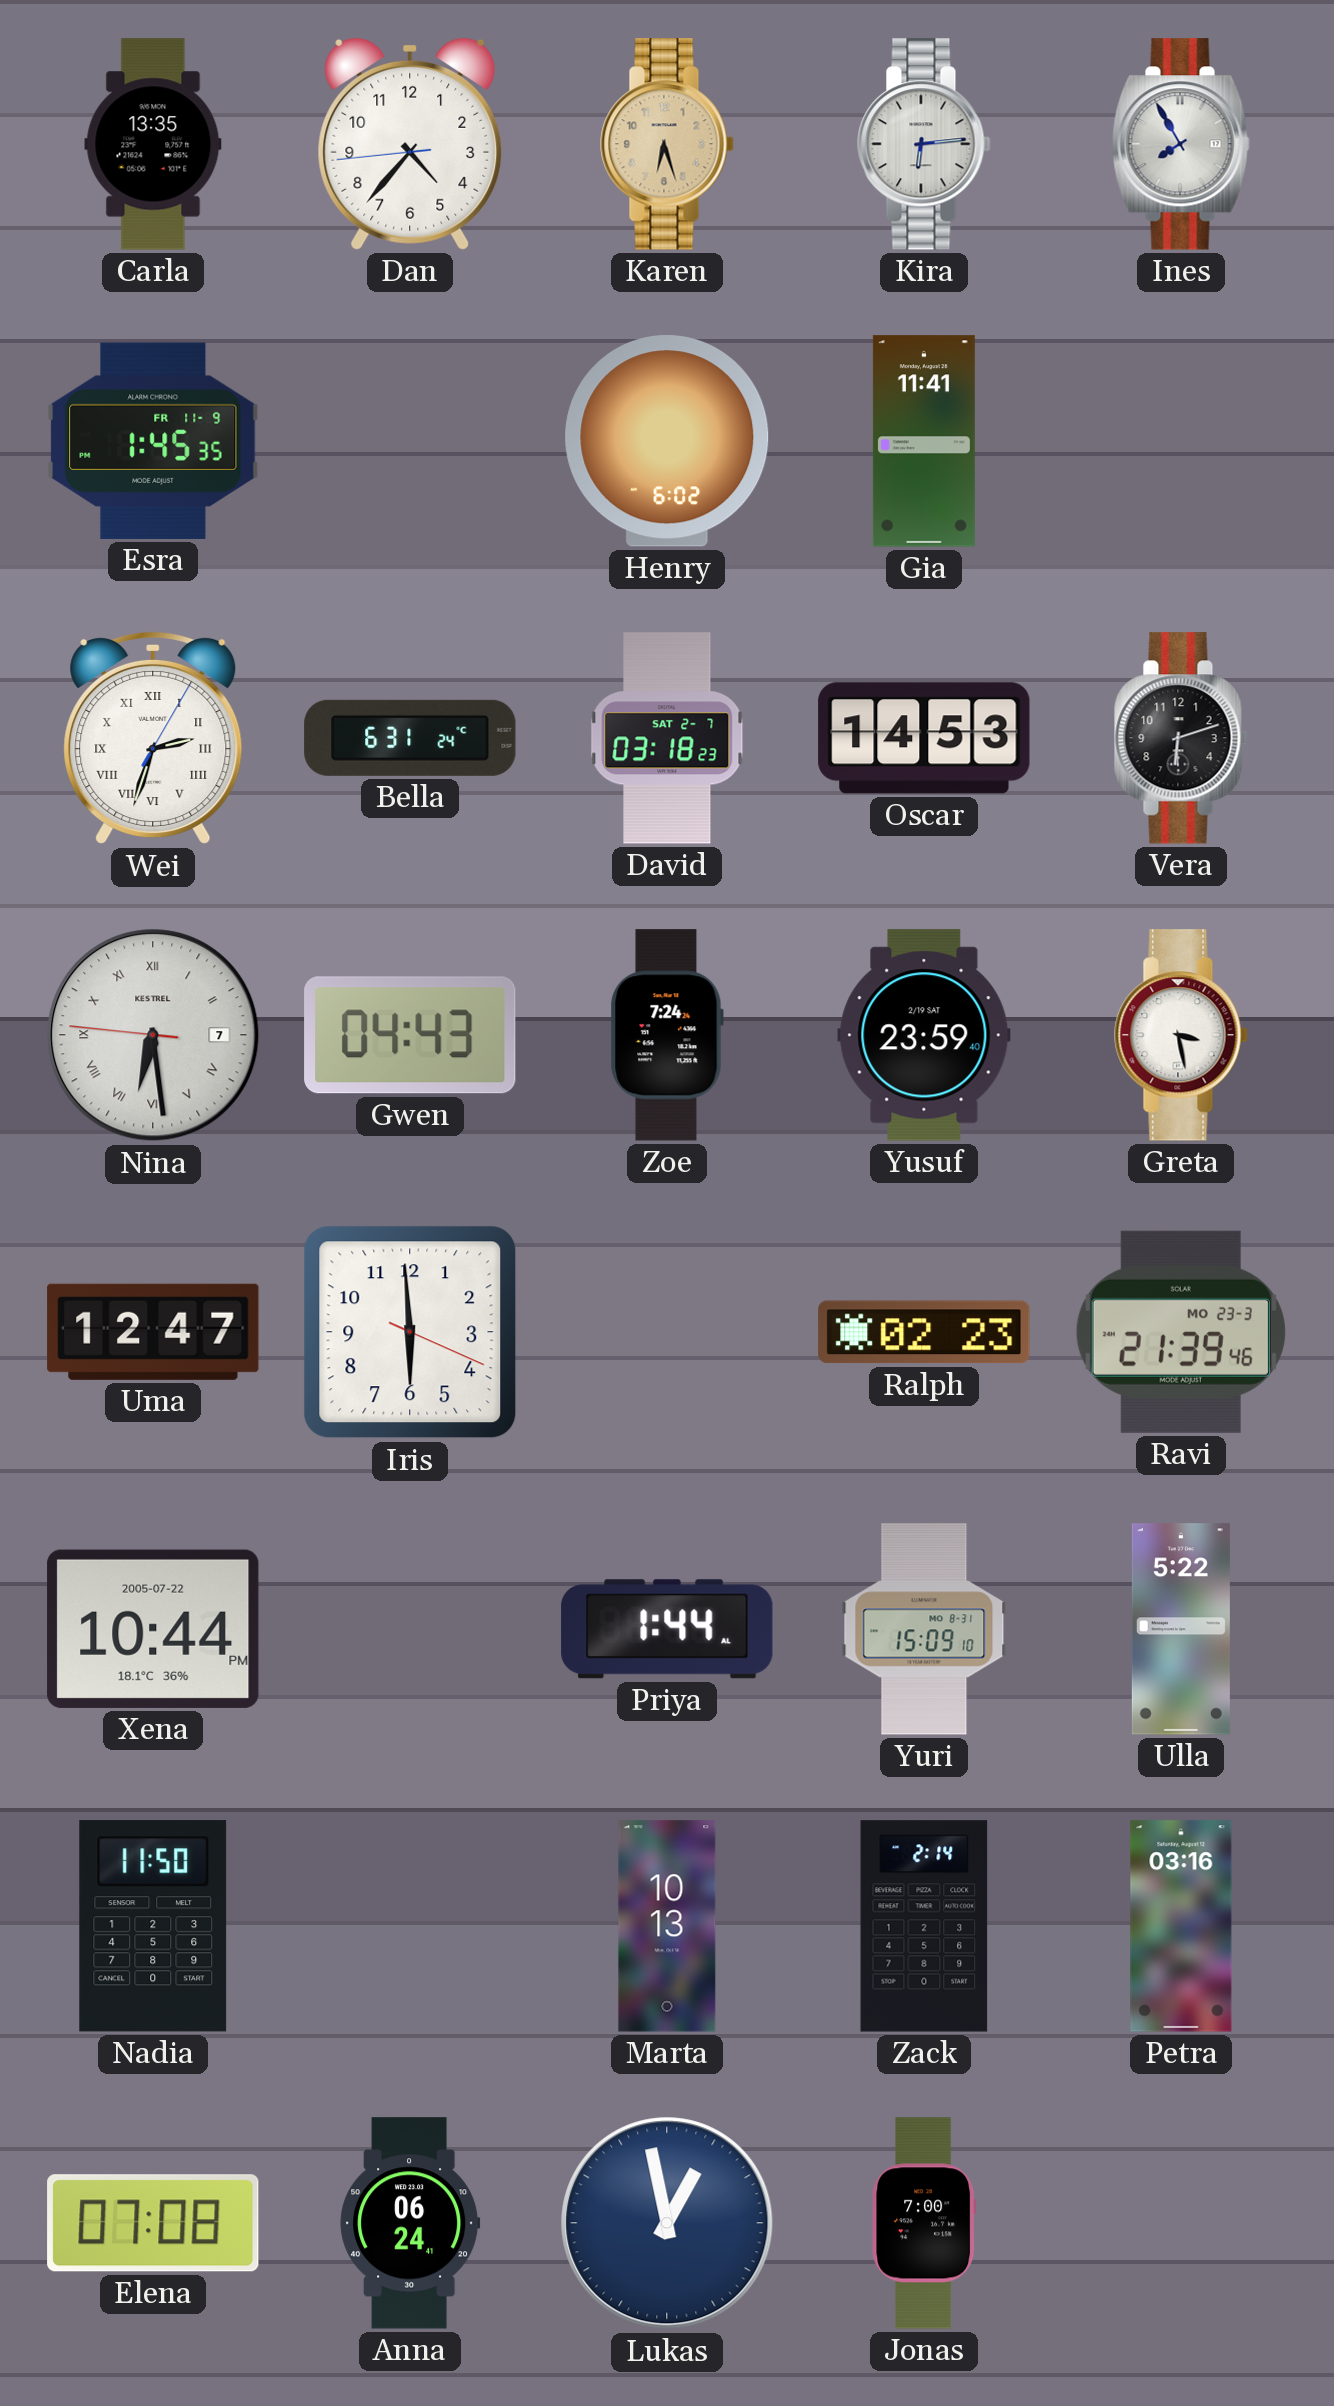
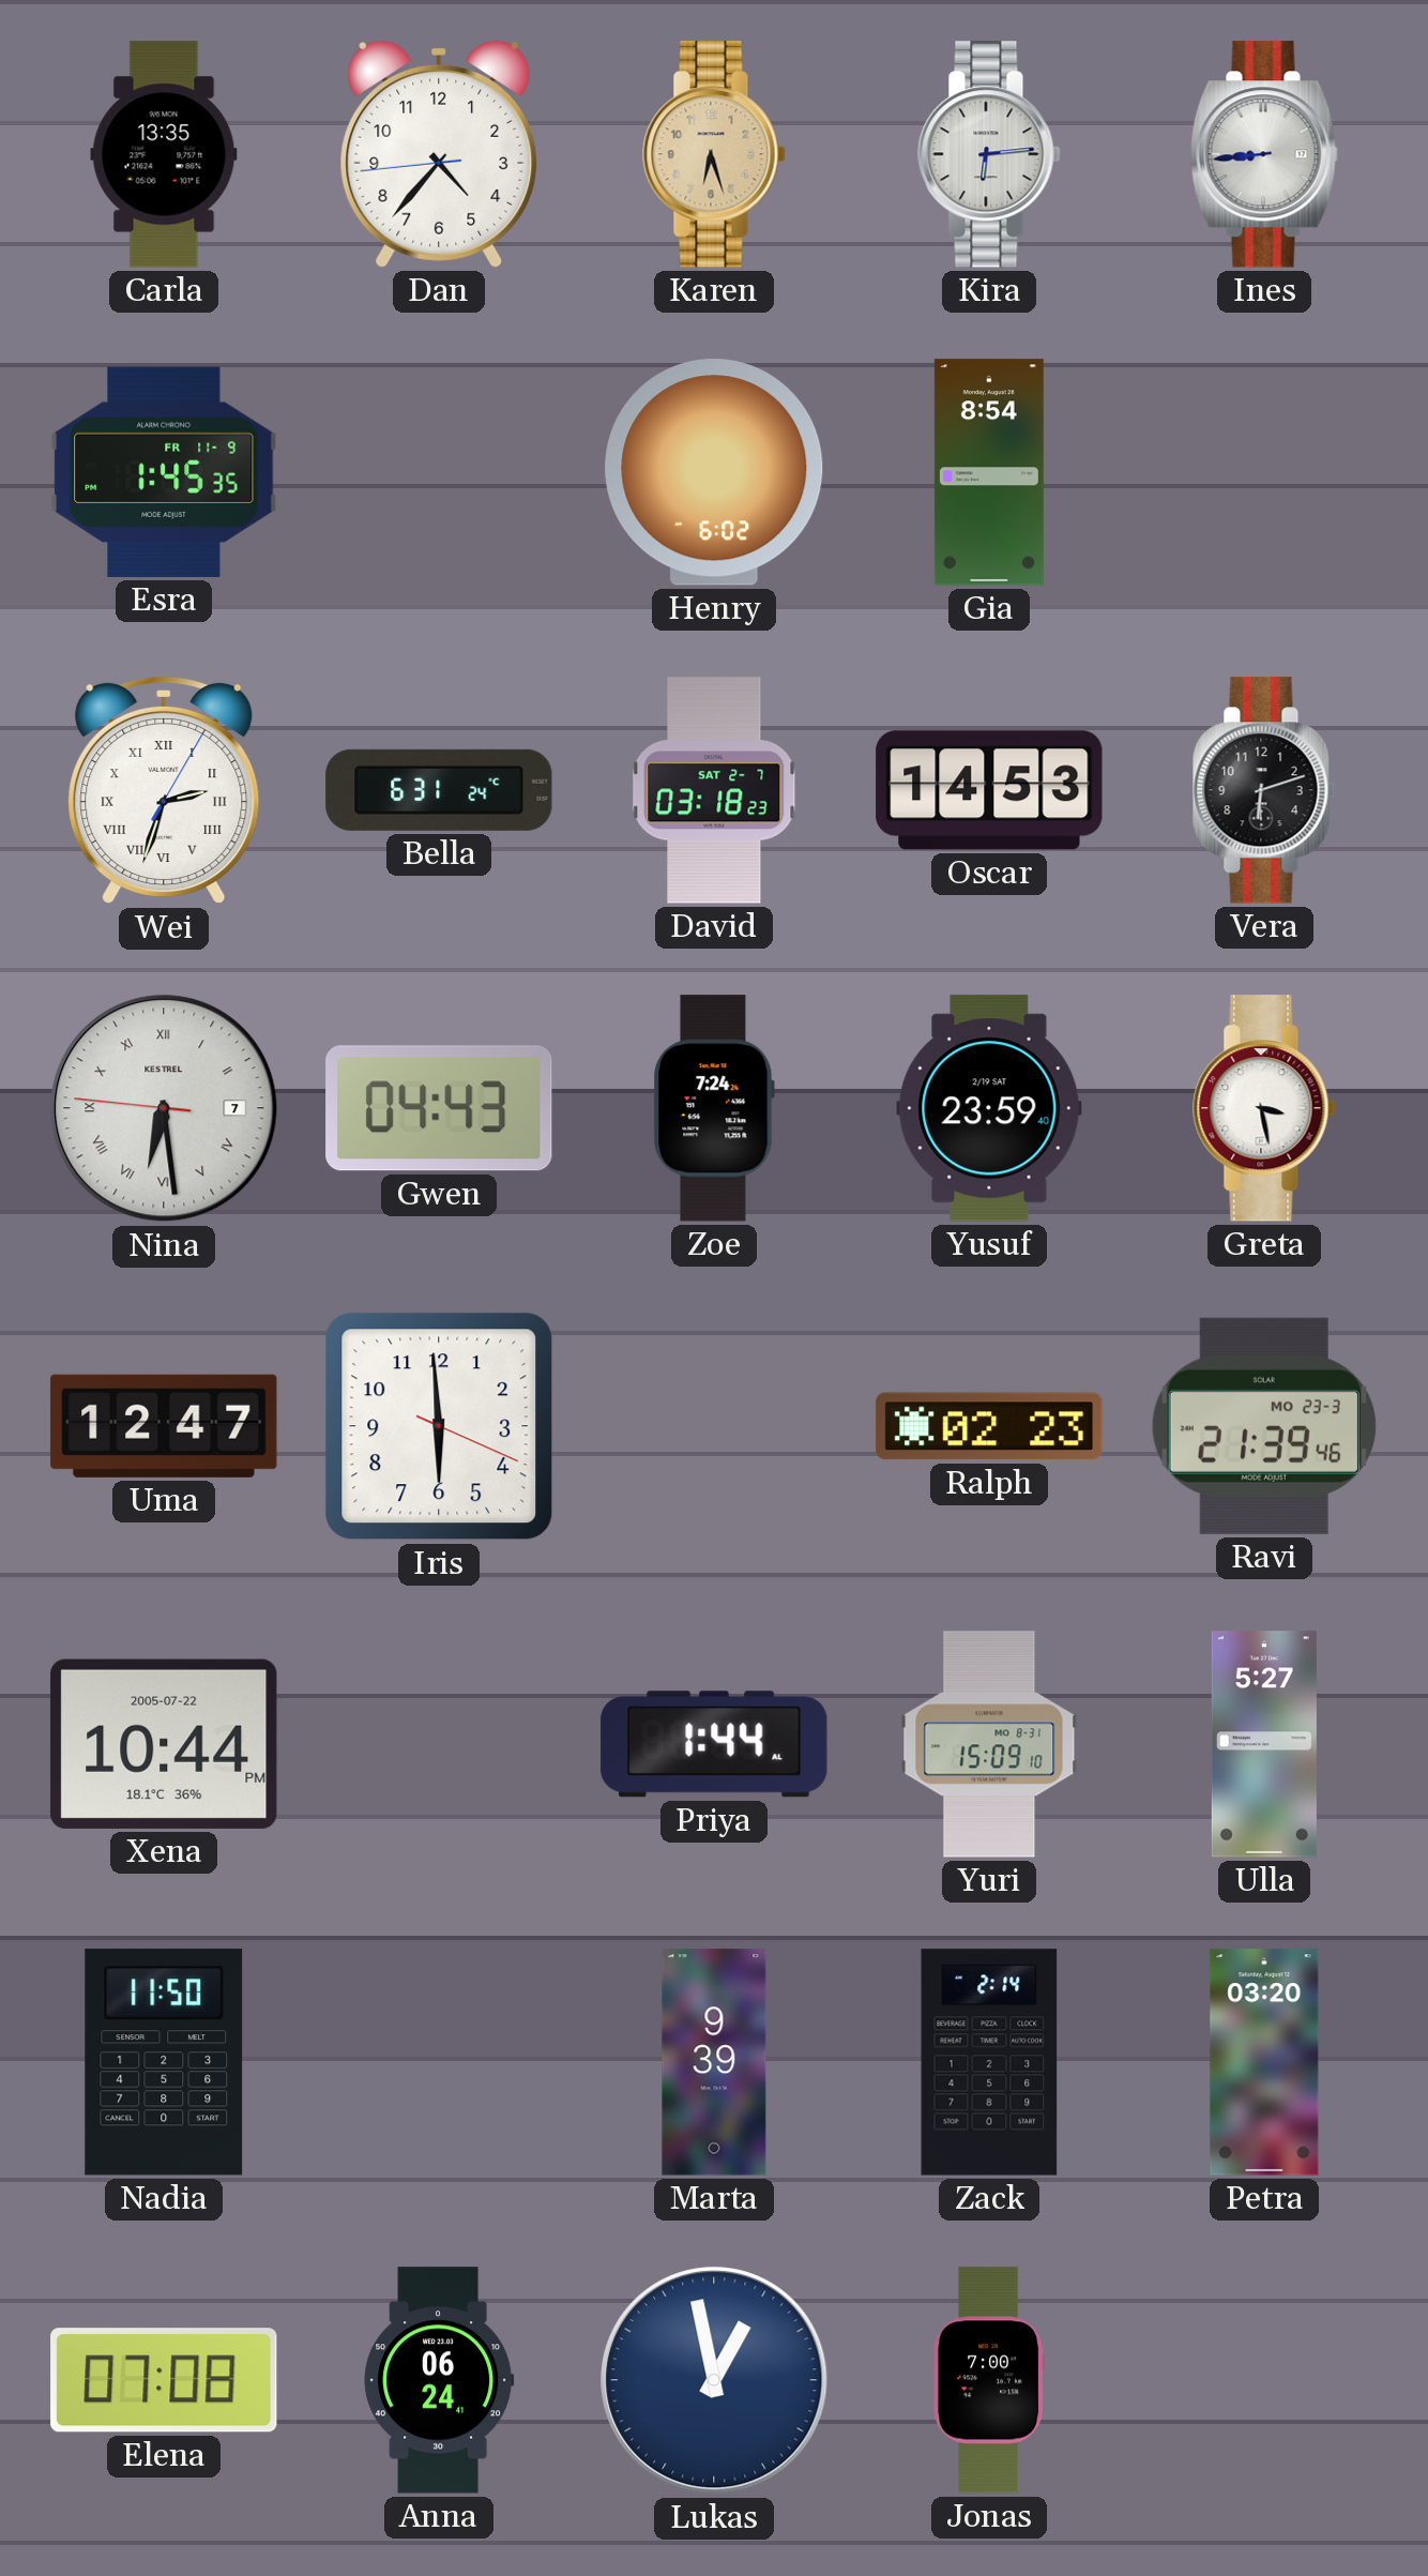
Ines: 7:55 -> 8:44 (1264, 154)
Gia: 11:41 -> 8:54 (989, 472)
Ulla: 5:22 -> 5:27 (1264, 1744)
Marta: 10:13 -> 9:39 (714, 2062)
Petra: 03:16 -> 03:20 (1264, 2062)
